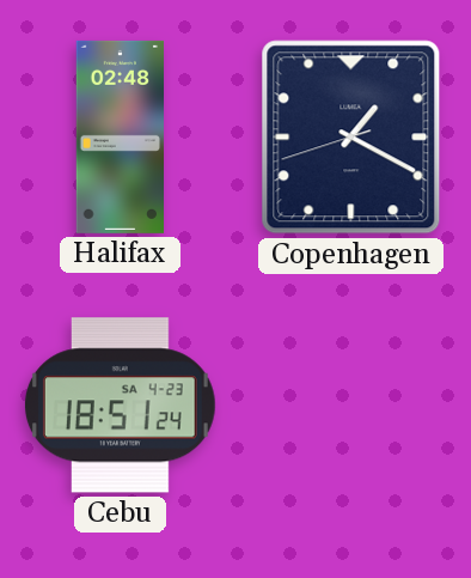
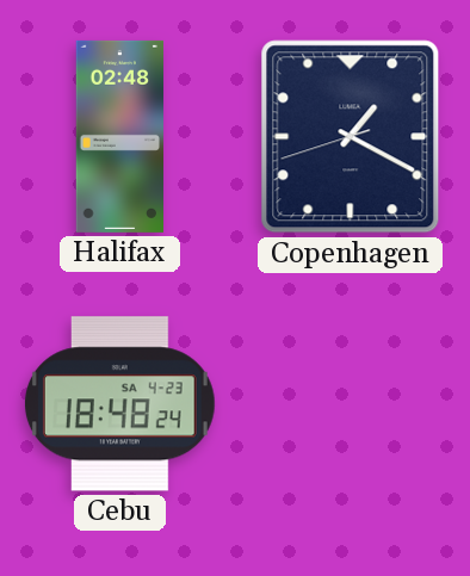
Cebu: 18:51 -> 18:48 (119, 404)
